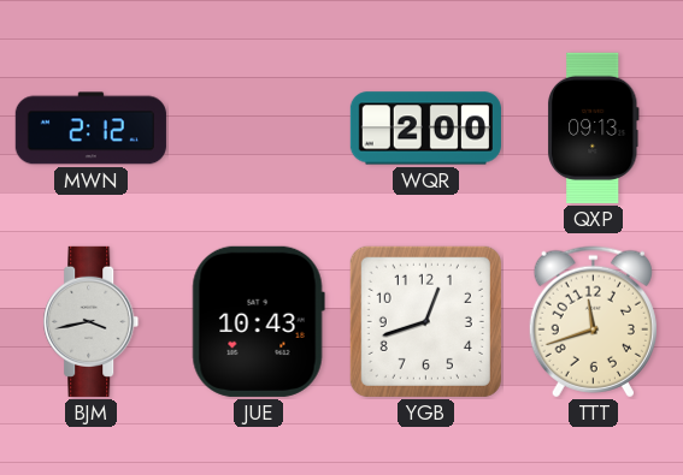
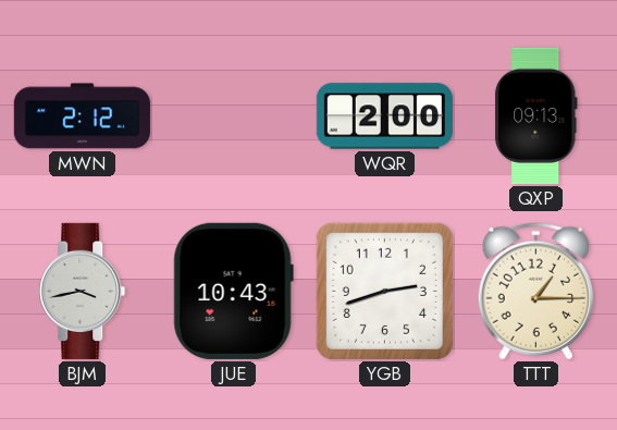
YGB: 12:42 -> 2:42 (384, 291)
TTT: 11:42 -> 1:15 (535, 292)
